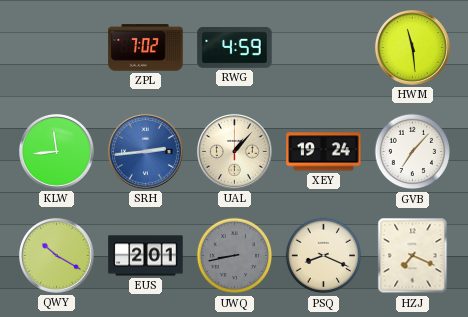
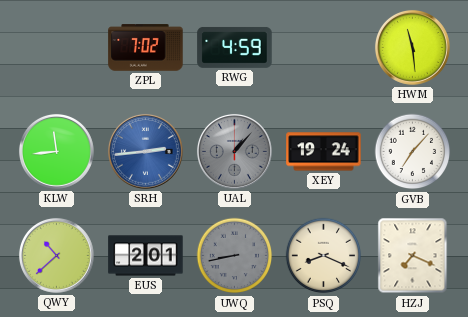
UAL dial: cream -> grey (234, 151)
QWY: 10:20 -> 10:38 (56, 255)
